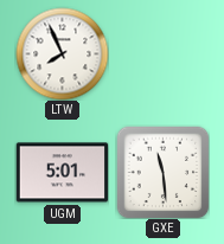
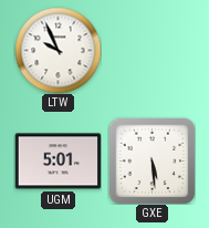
LTW: 7:56 -> 9:56 (58, 50)
GXE: 11:29 -> 5:29 (151, 160)
